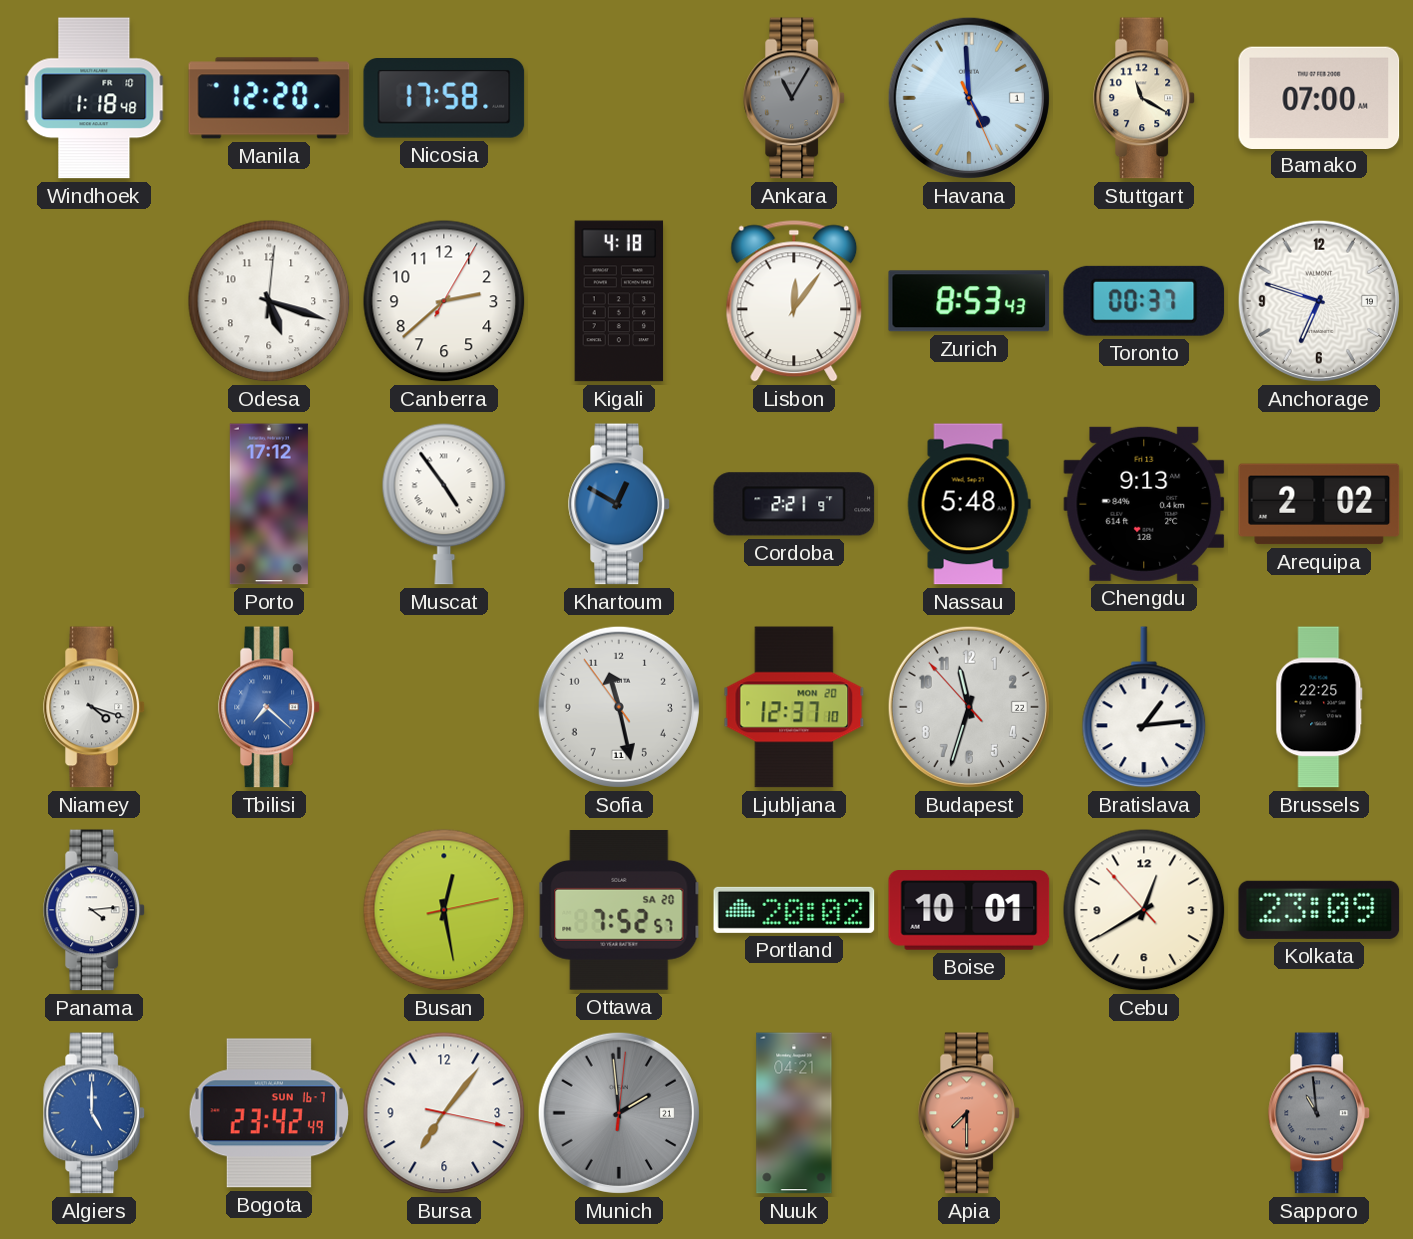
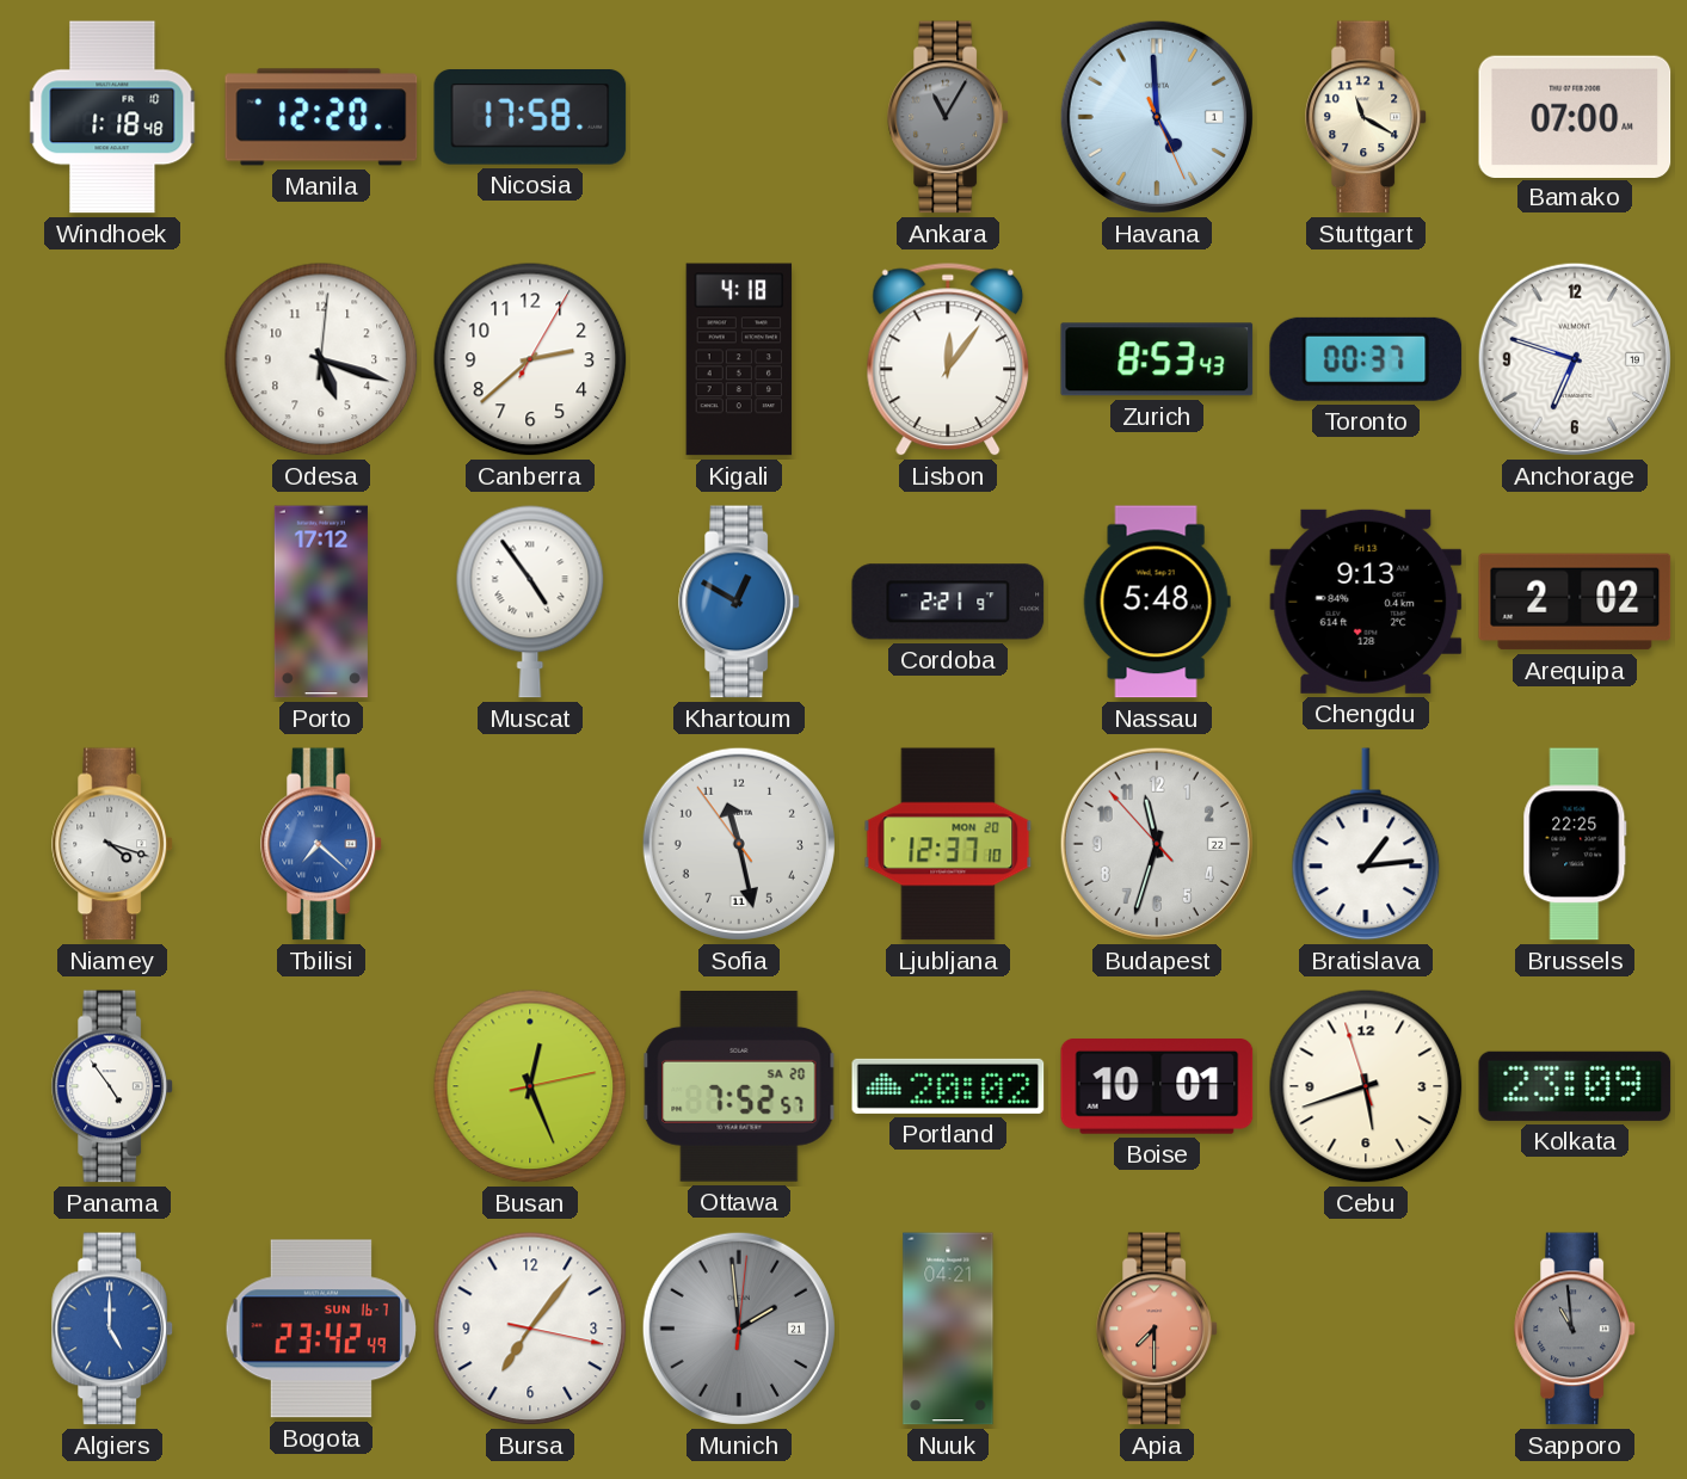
Panama: 4:14 -> 4:54 (113, 1086)
Busan: 12:28 -> 12:26 (530, 1086)
Cebu: 12:39 -> 5:41 (1366, 1086)
